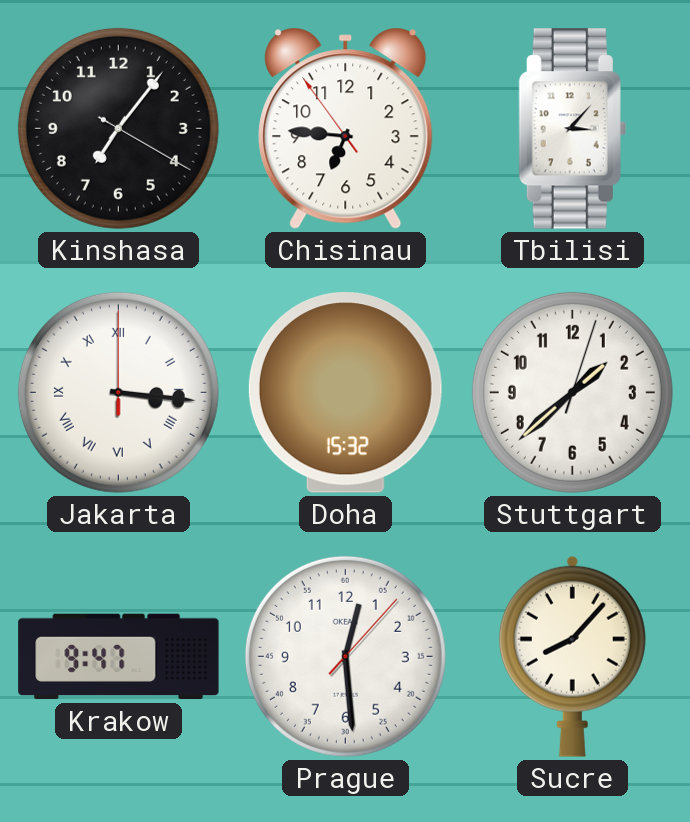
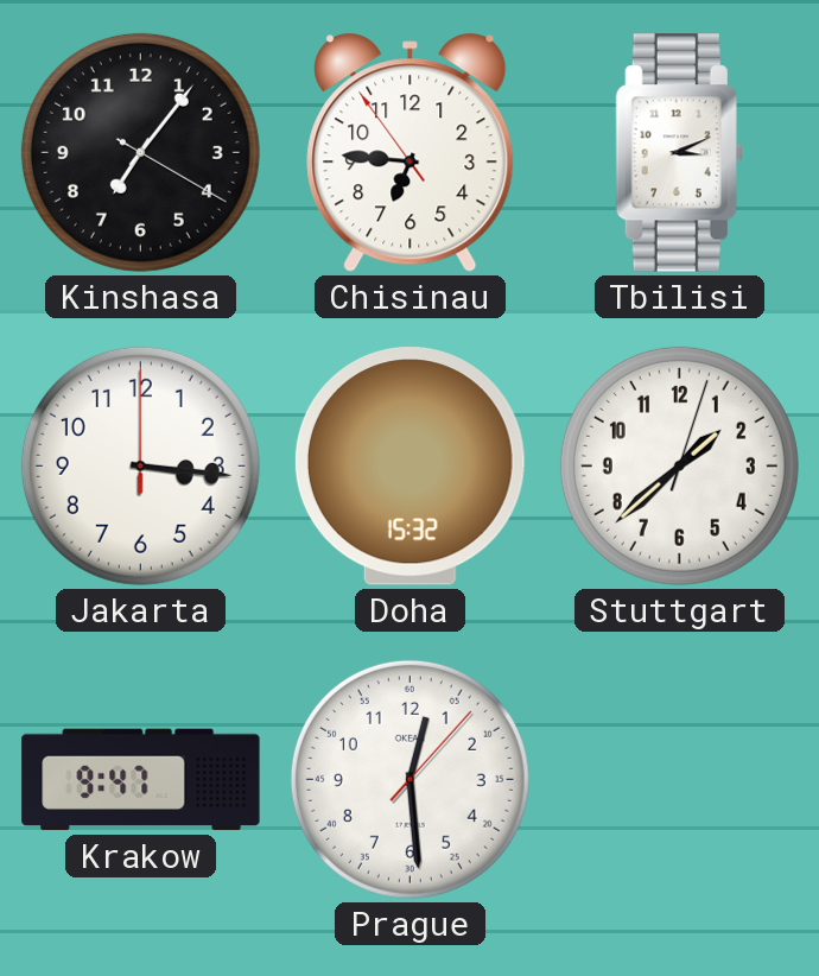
Tbilisi: 3:07 -> 3:11 (679, 153)
Jakarta numerals: Roman -> Arabic (140, 465)
Sucre: 8:07 -> none (572, 656)
